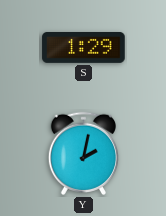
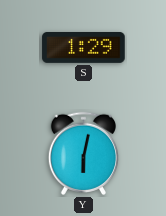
Y: 2:02 -> 6:02 (83, 153)
